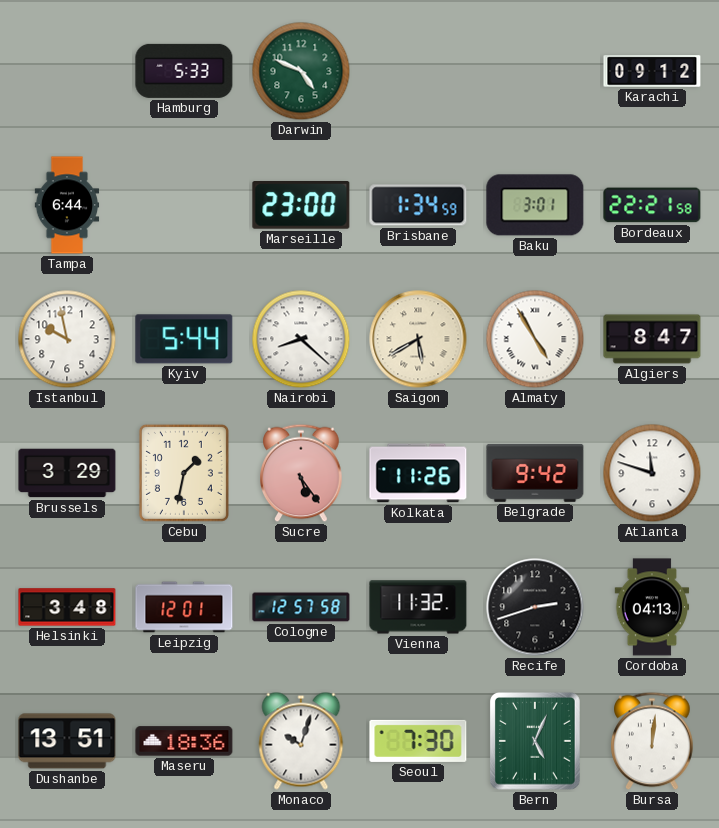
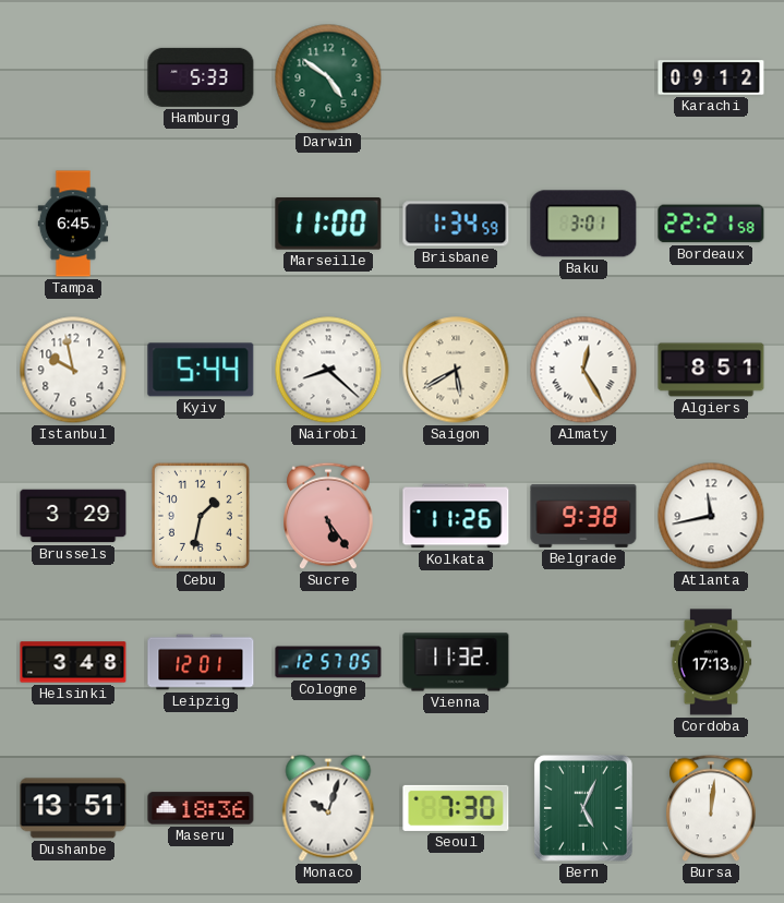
Darwin: 4:49 -> 4:51 (328, 77)
Tampa: 6:44 -> 6:45 (73, 224)
Marseille: 23:00 -> 11:00 (328, 225)
Almaty: 4:55 -> 12:25 (583, 370)
Algiers: 8:47 -> 8:51 (711, 370)
Belgrade: 9:42 -> 9:38 (583, 516)
Atlanta: 11:48 -> 11:43 (711, 516)
Cologne: 12:57:58 -> 12:57:05 (328, 662)
Recife: 2:42 -> none (535, 607)
Cordoba: 04:13 -> 17:13 (711, 662)
